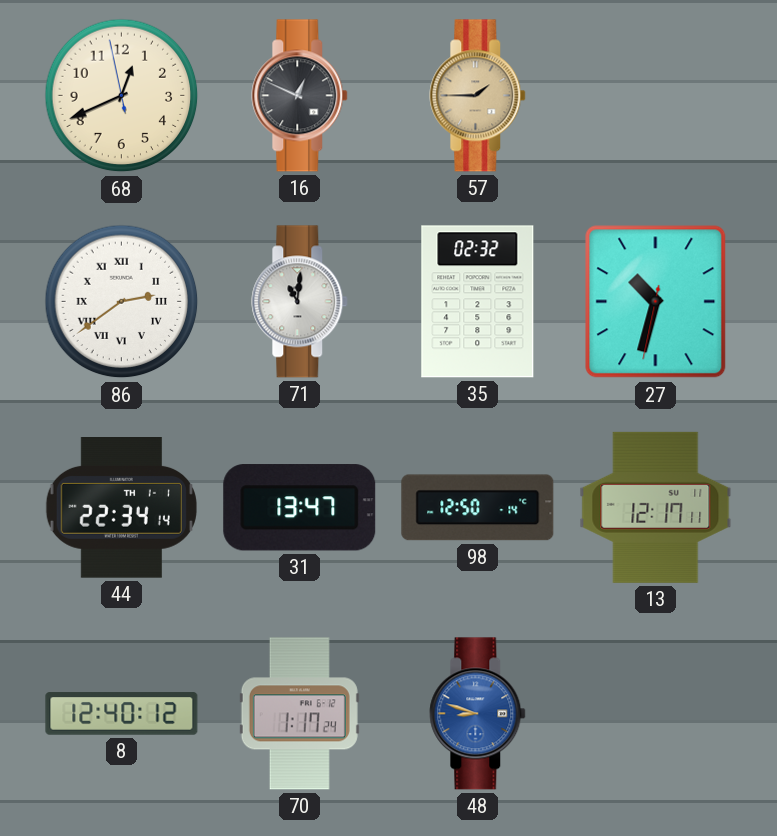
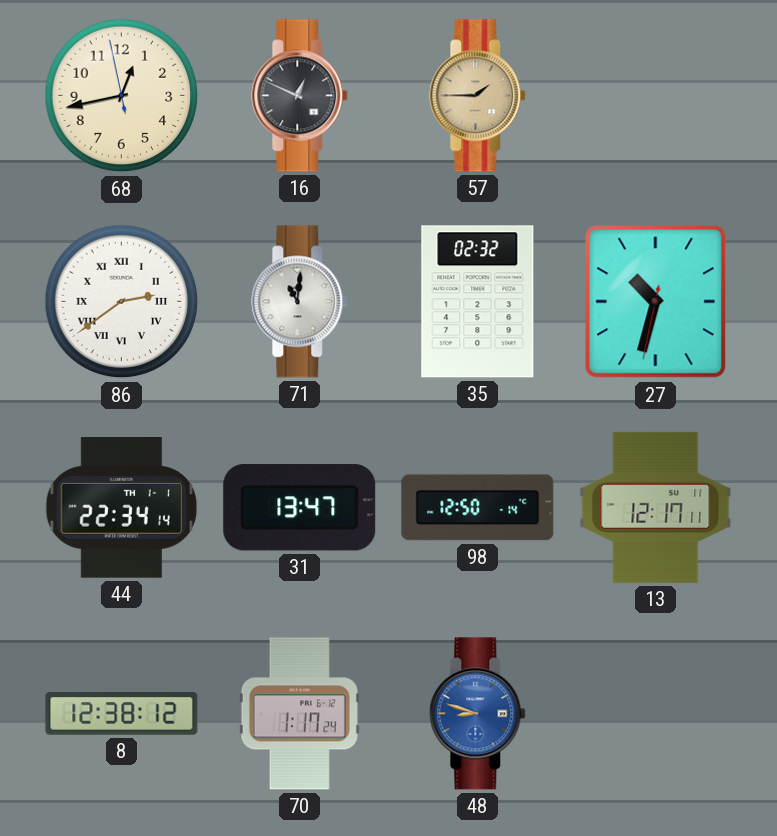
68: 12:40 -> 12:42 (122, 96)
8: 12:40 -> 12:38 (122, 714)
